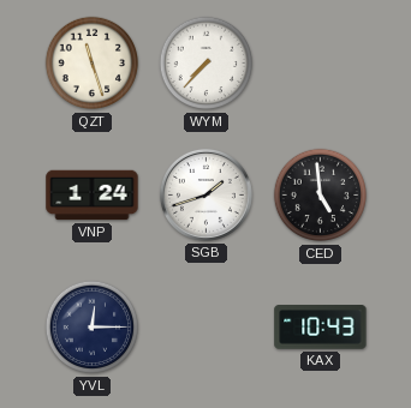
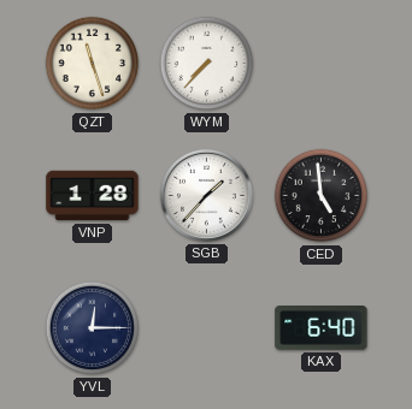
VNP: 1:24 -> 1:28 (93, 196)
SGB: 1:42 -> 1:37 (206, 195)
KAX: 10:43 -> 6:40 (322, 328)
